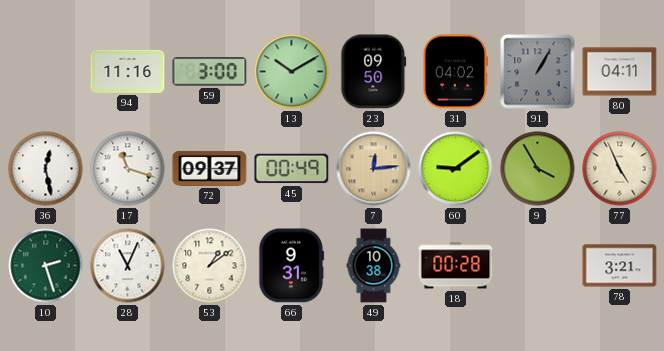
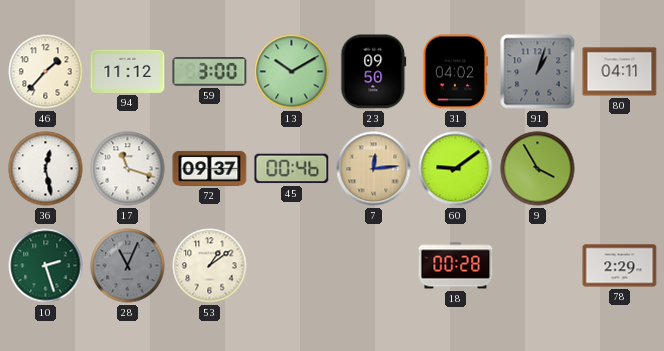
46: none -> 1:37 (46, 72)
94: 11:16 -> 11:12 (128, 71)
91: 1:05 -> 1:03 (538, 72)
45: 00:49 -> 00:46 (292, 169)
77: 4:56 -> none (620, 169)
28 dial: white -> grey (128, 266)
66: 9:31 -> none (291, 266)
49: 10:38 -> none (374, 266)
78: 3:21 -> 2:29 (620, 266)
